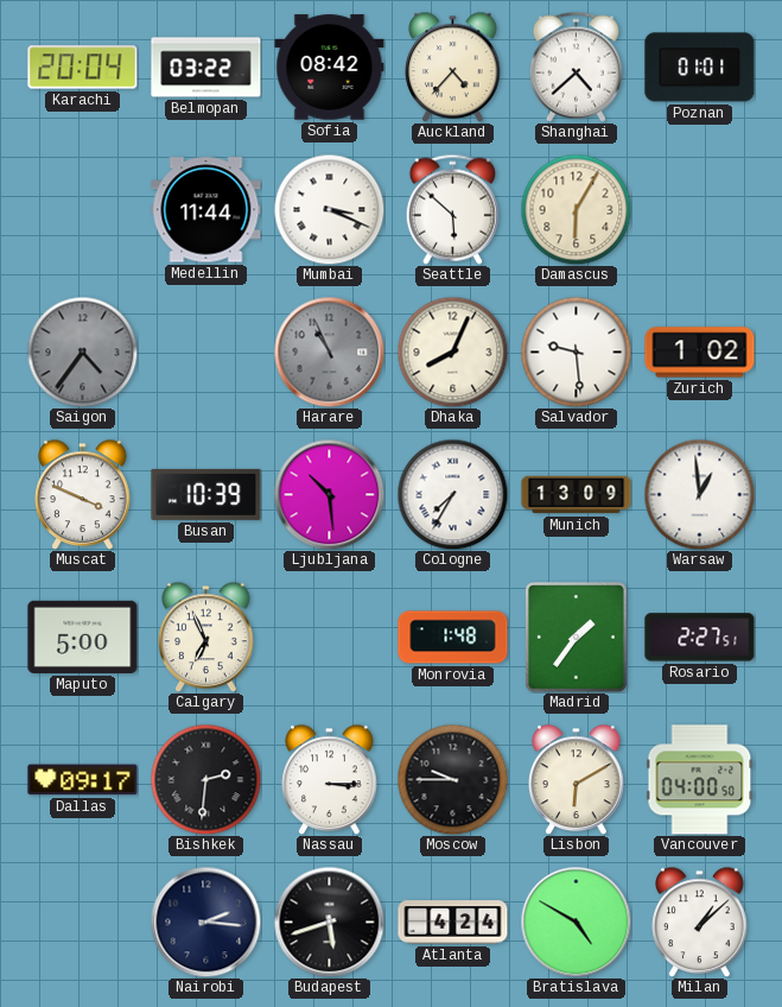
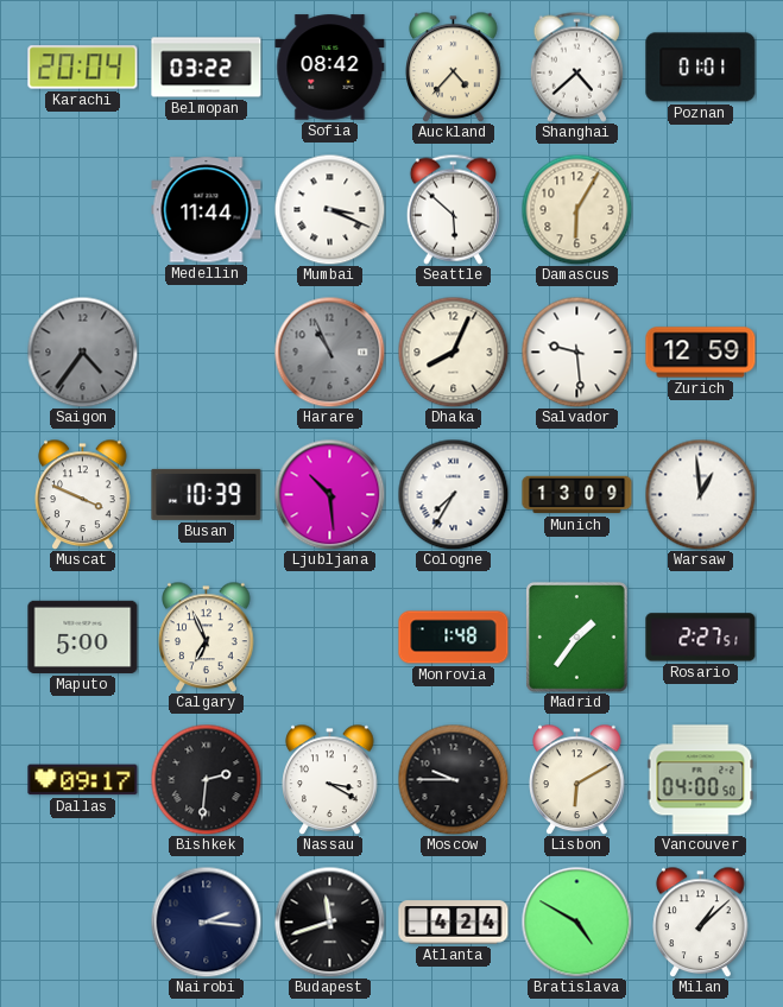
Zurich: 1:02 -> 12:59 (701, 353)
Nassau: 3:15 -> 3:20 (330, 779)
Budapest: 5:42 -> 11:42 (329, 921)
